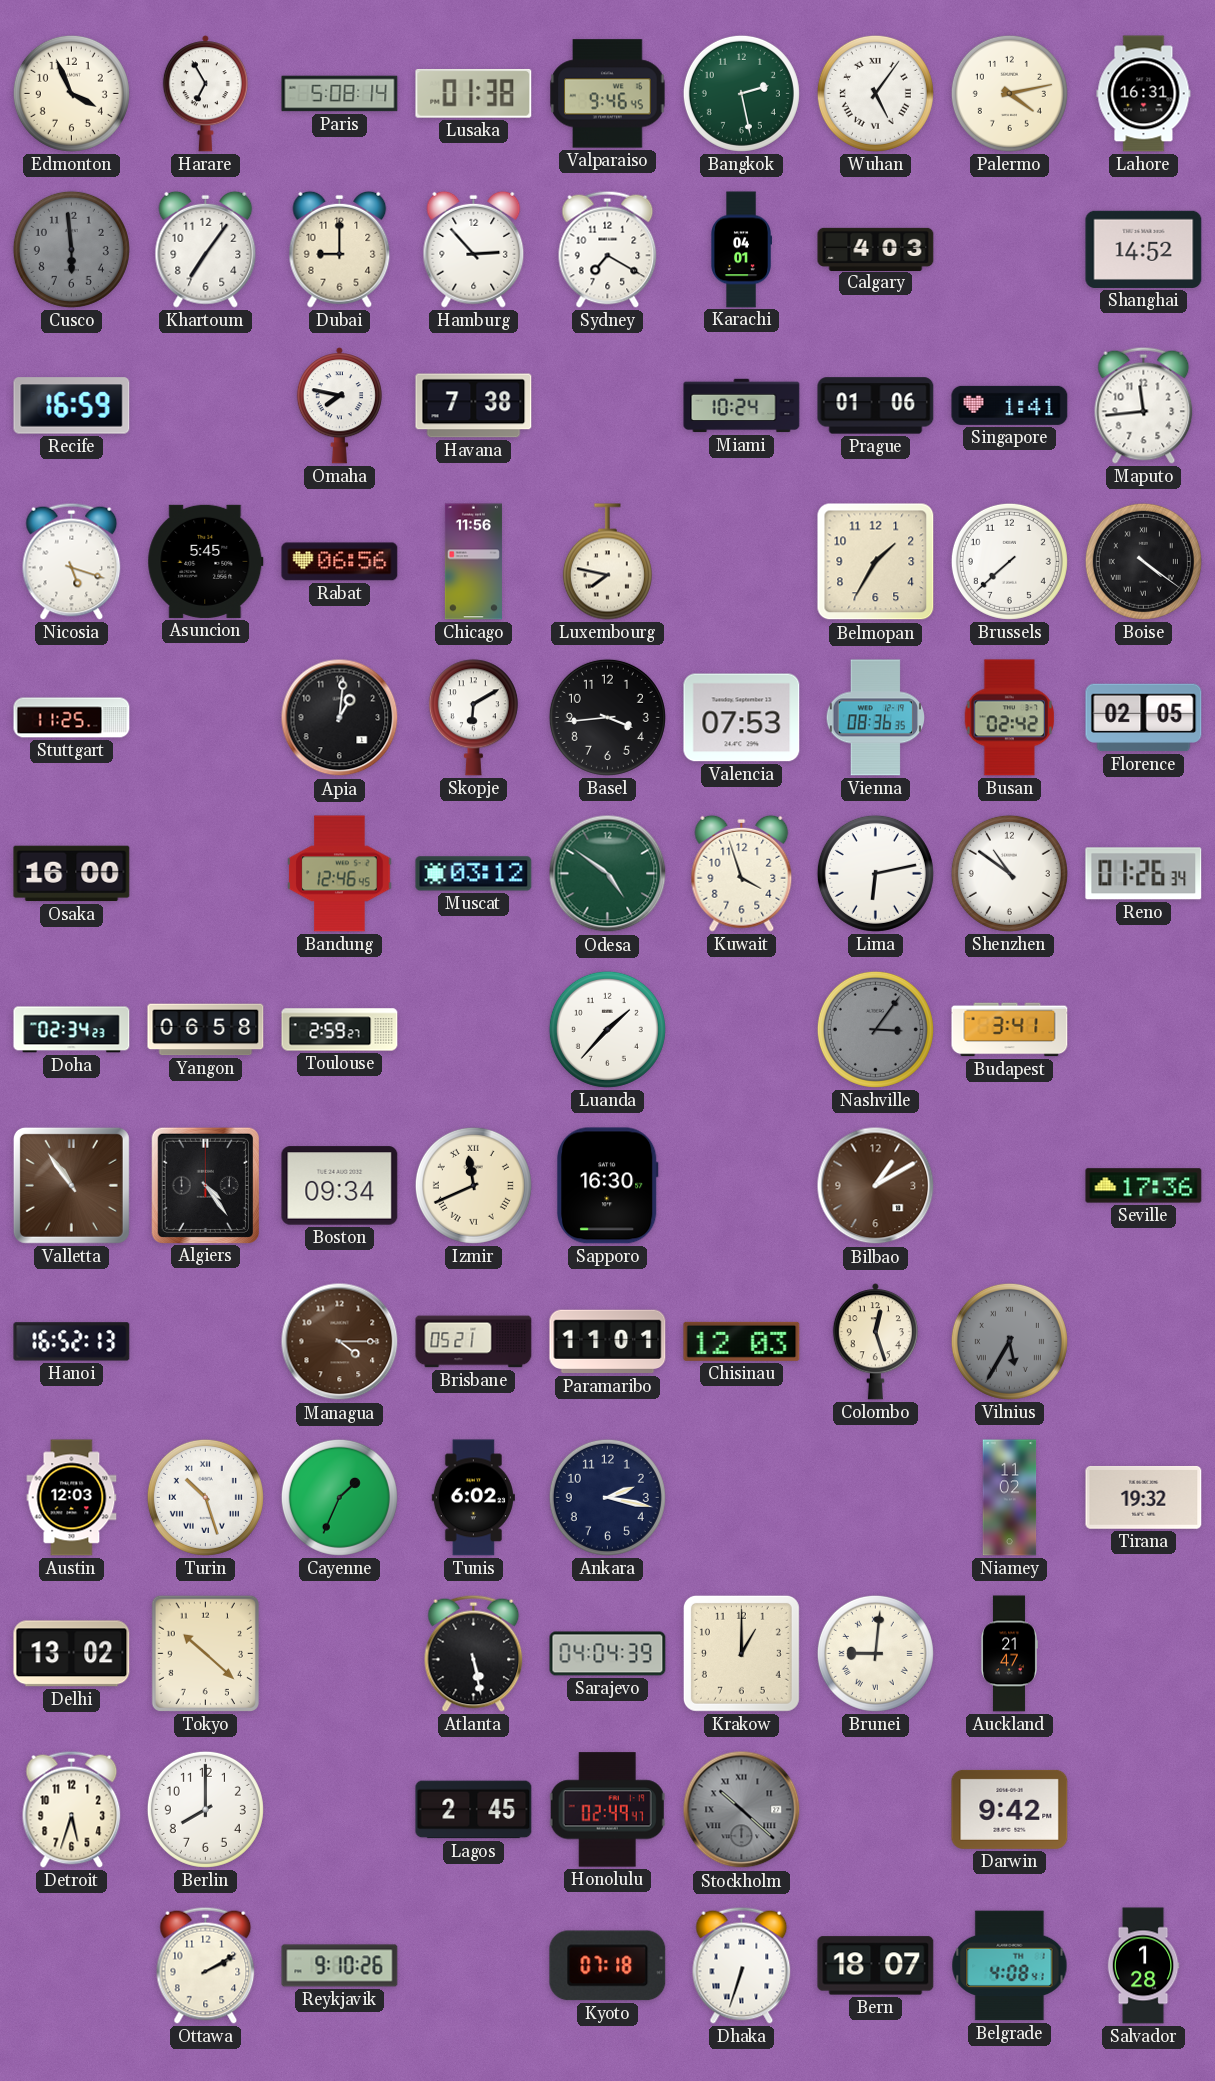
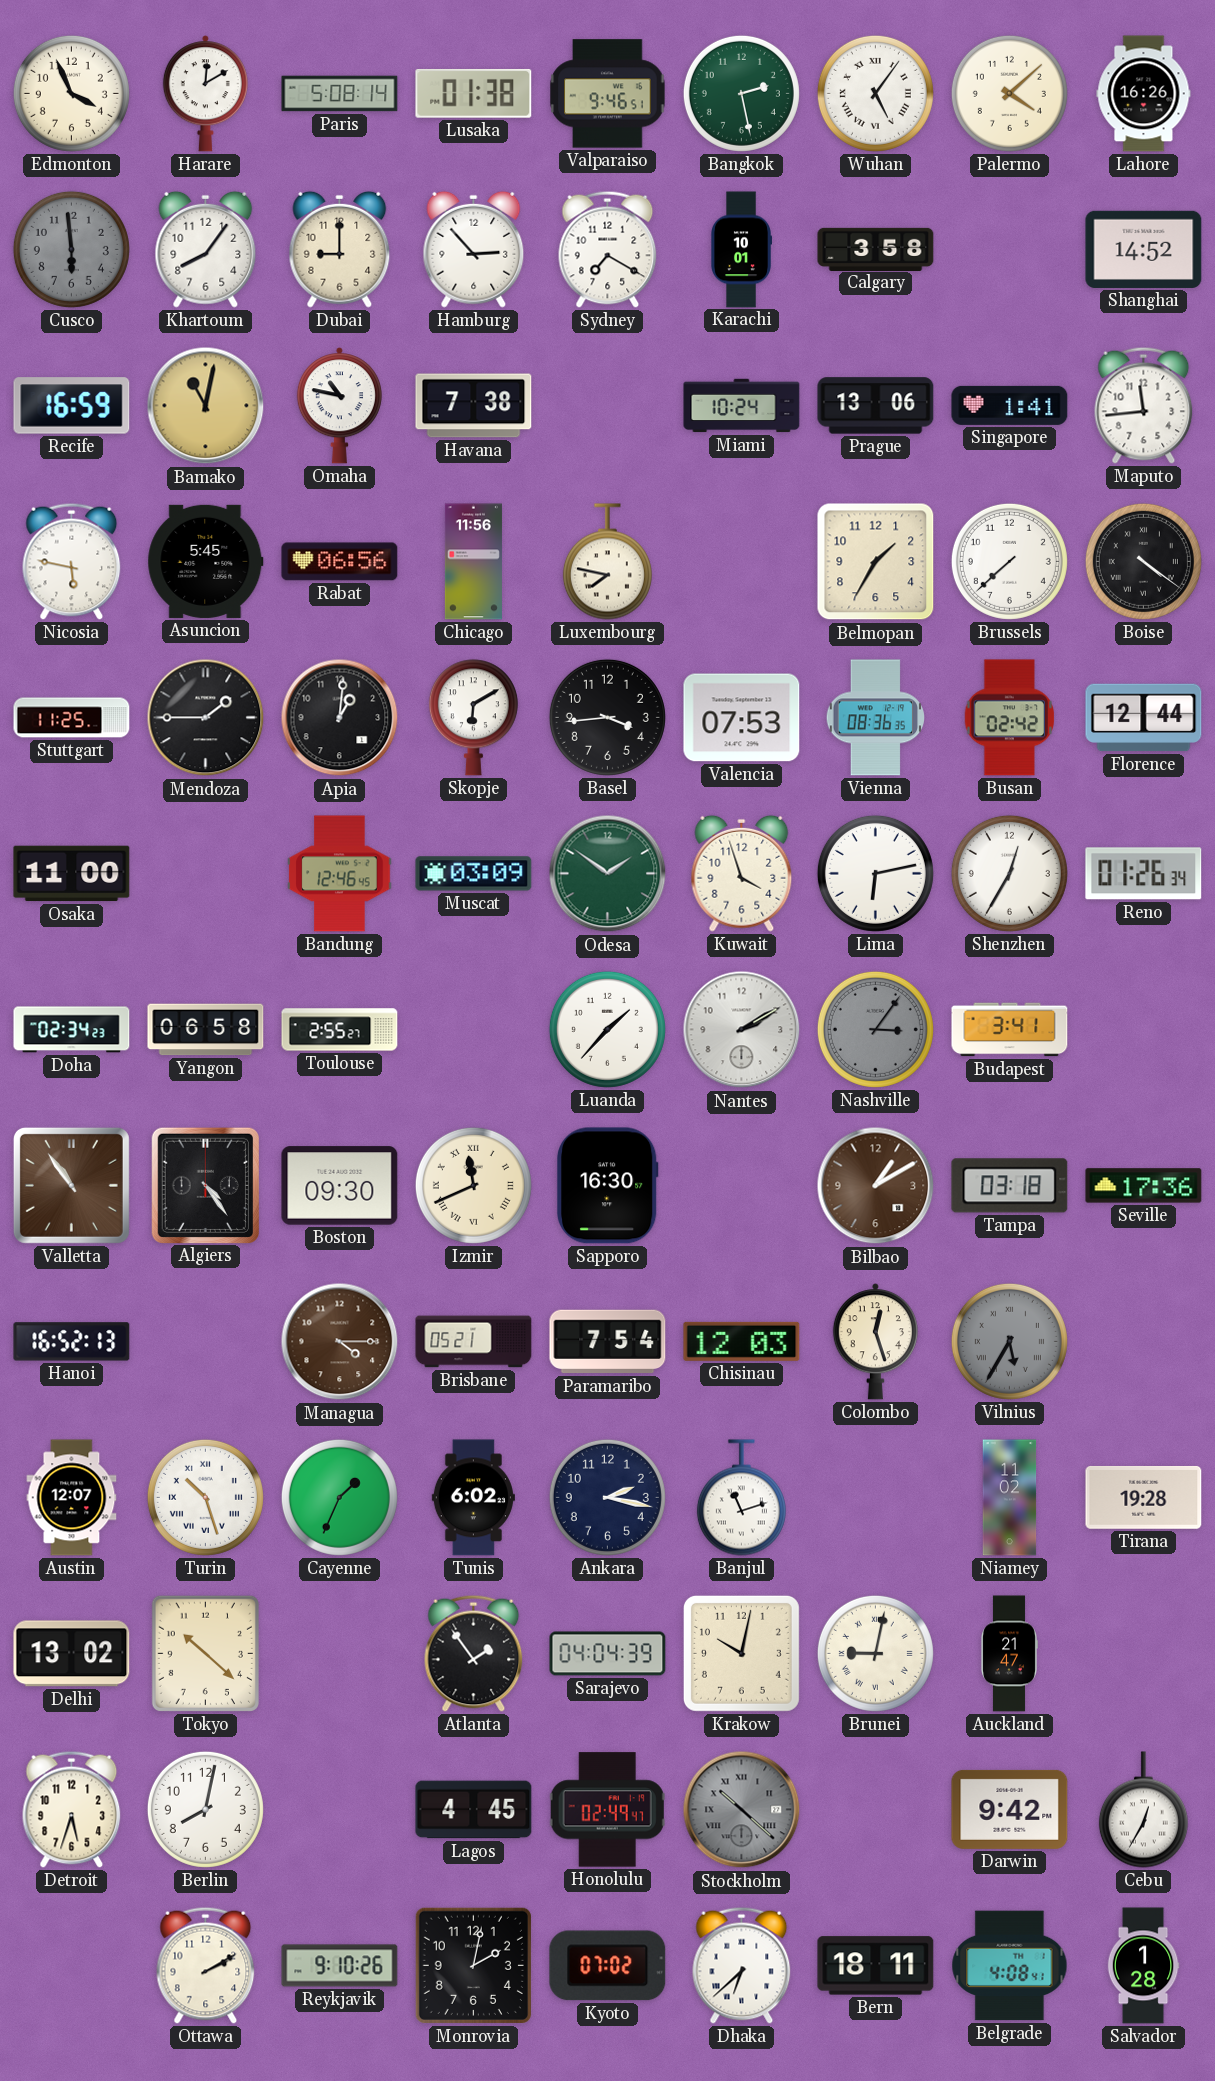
Harare: 6:55 -> 12:10 (205, 94)
Valparaiso: 9:46:45 -> 9:46:51 (608, 94)
Palermo: 4:13 -> 4:08 (1009, 93)
Lahore: 16:31 -> 16:26 (1144, 94)
Khartoum: 7:06 -> 8:06 (206, 249)
Karachi: 04:01 -> 10:01 (741, 250)
Calgary: 4:03 -> 3:58 (876, 249)
Bamako: none -> 11:02 (206, 406)
Omaha: 7:47 -> 10:47 (339, 406)
Prague: 01:06 -> 13:06 (876, 406)
Nicosia: 5:18 -> 5:47 (72, 561)
Mendoza: none -> 1:45 (206, 718)
Florence: 02:05 -> 12:44 (1144, 718)
Osaka: 16:00 -> 11:00 (72, 874)
Muscat: 03:12 -> 03:09 (474, 874)
Odesa: 4:51 -> 1:51 (608, 874)
Shenzhen: 10:51 -> 12:35 (1009, 873)
Toulouse: 2:59 -> 2:55 (340, 1030)
Nantes: none -> 2:10 (742, 1030)
Boston: 09:34 -> 09:30 (340, 1186)
Tampa: none -> 03:18 (1010, 1186)
Paramaribo: 11:01 -> 7:54 (608, 1342)
Austin: 12:03 -> 12:07 (72, 1498)
Banjul: none -> 11:12 (741, 1498)
Tirana: 19:32 -> 19:28 (1144, 1497)
Atlanta: 5:28 -> 1:54 (474, 1653)
Krakow: 1:00 -> 10:02 (741, 1653)
Brunei: 9:01 -> 9:02 (875, 1653)
Berlin: 8:00 -> 8:02 (205, 1809)
Lagos: 2:45 -> 4:45 (474, 1810)
Cebu: none -> 12:35 (1143, 1810)
Monrovia: none -> 2:02 (473, 1965)
Kyoto: 07:18 -> 07:02 (608, 1966)
Dhaka: 6:33 -> 6:38 (742, 1965)
Bern: 18:07 -> 18:11 (876, 1966)
